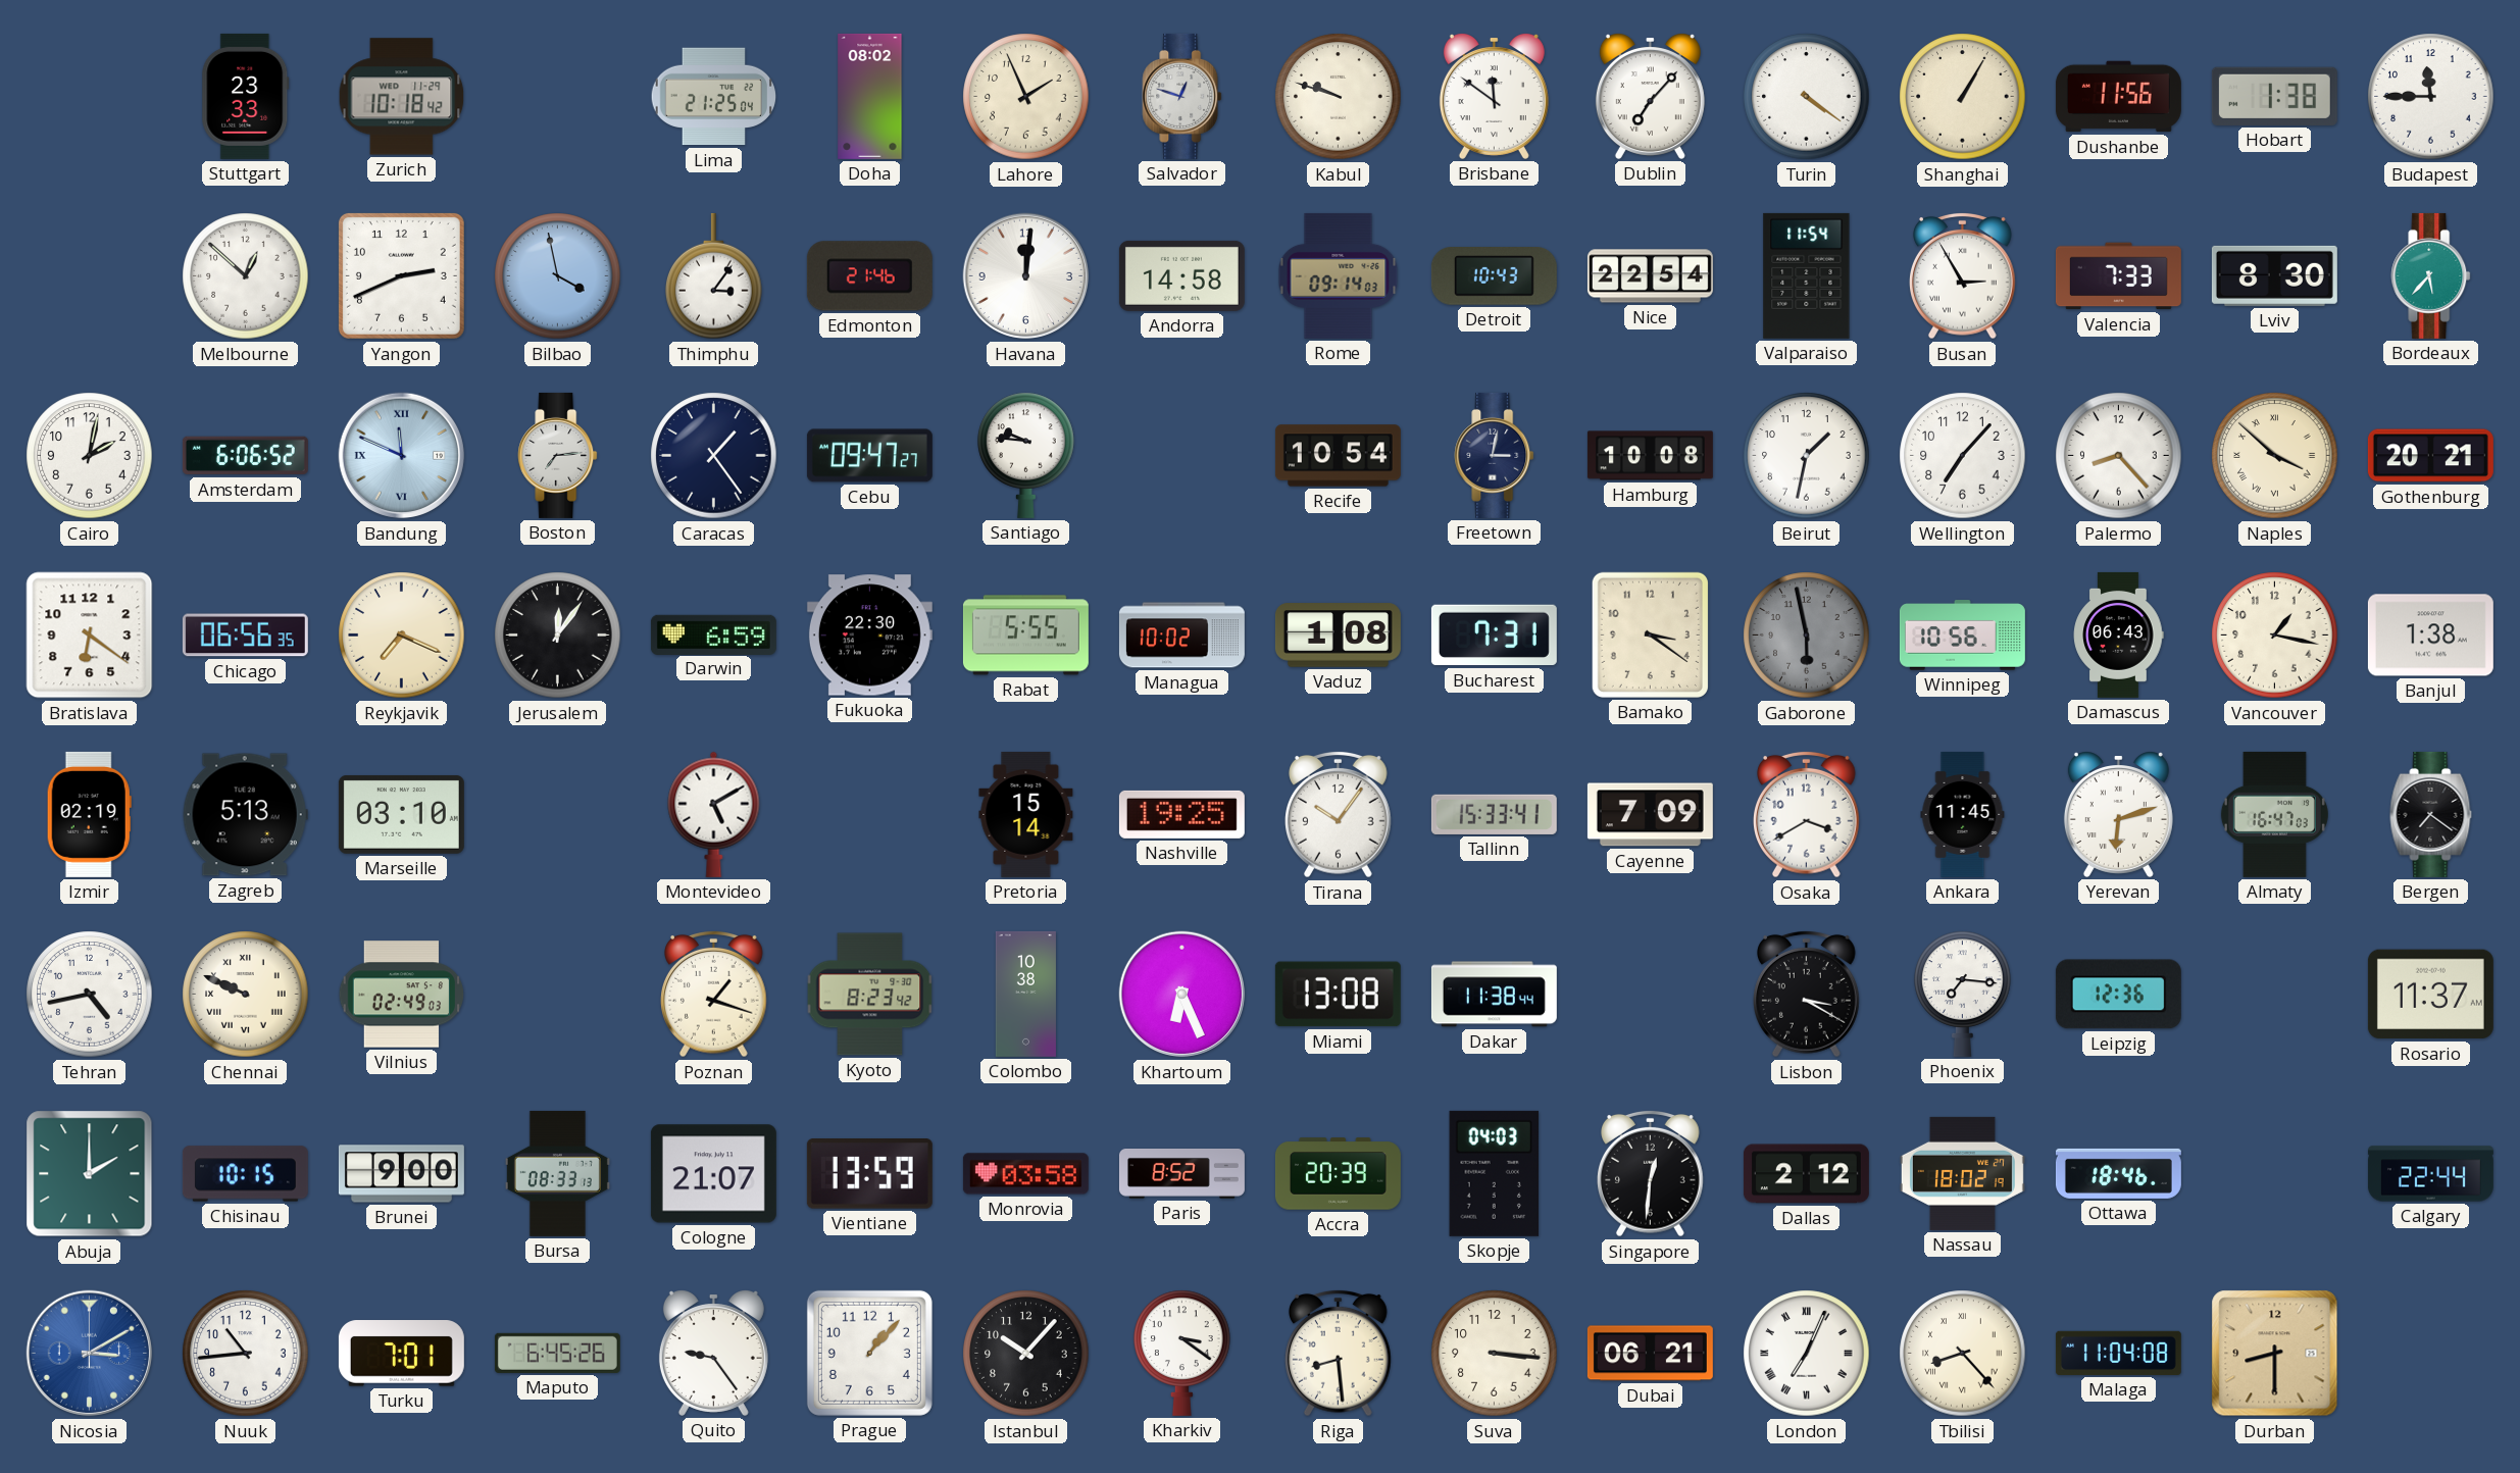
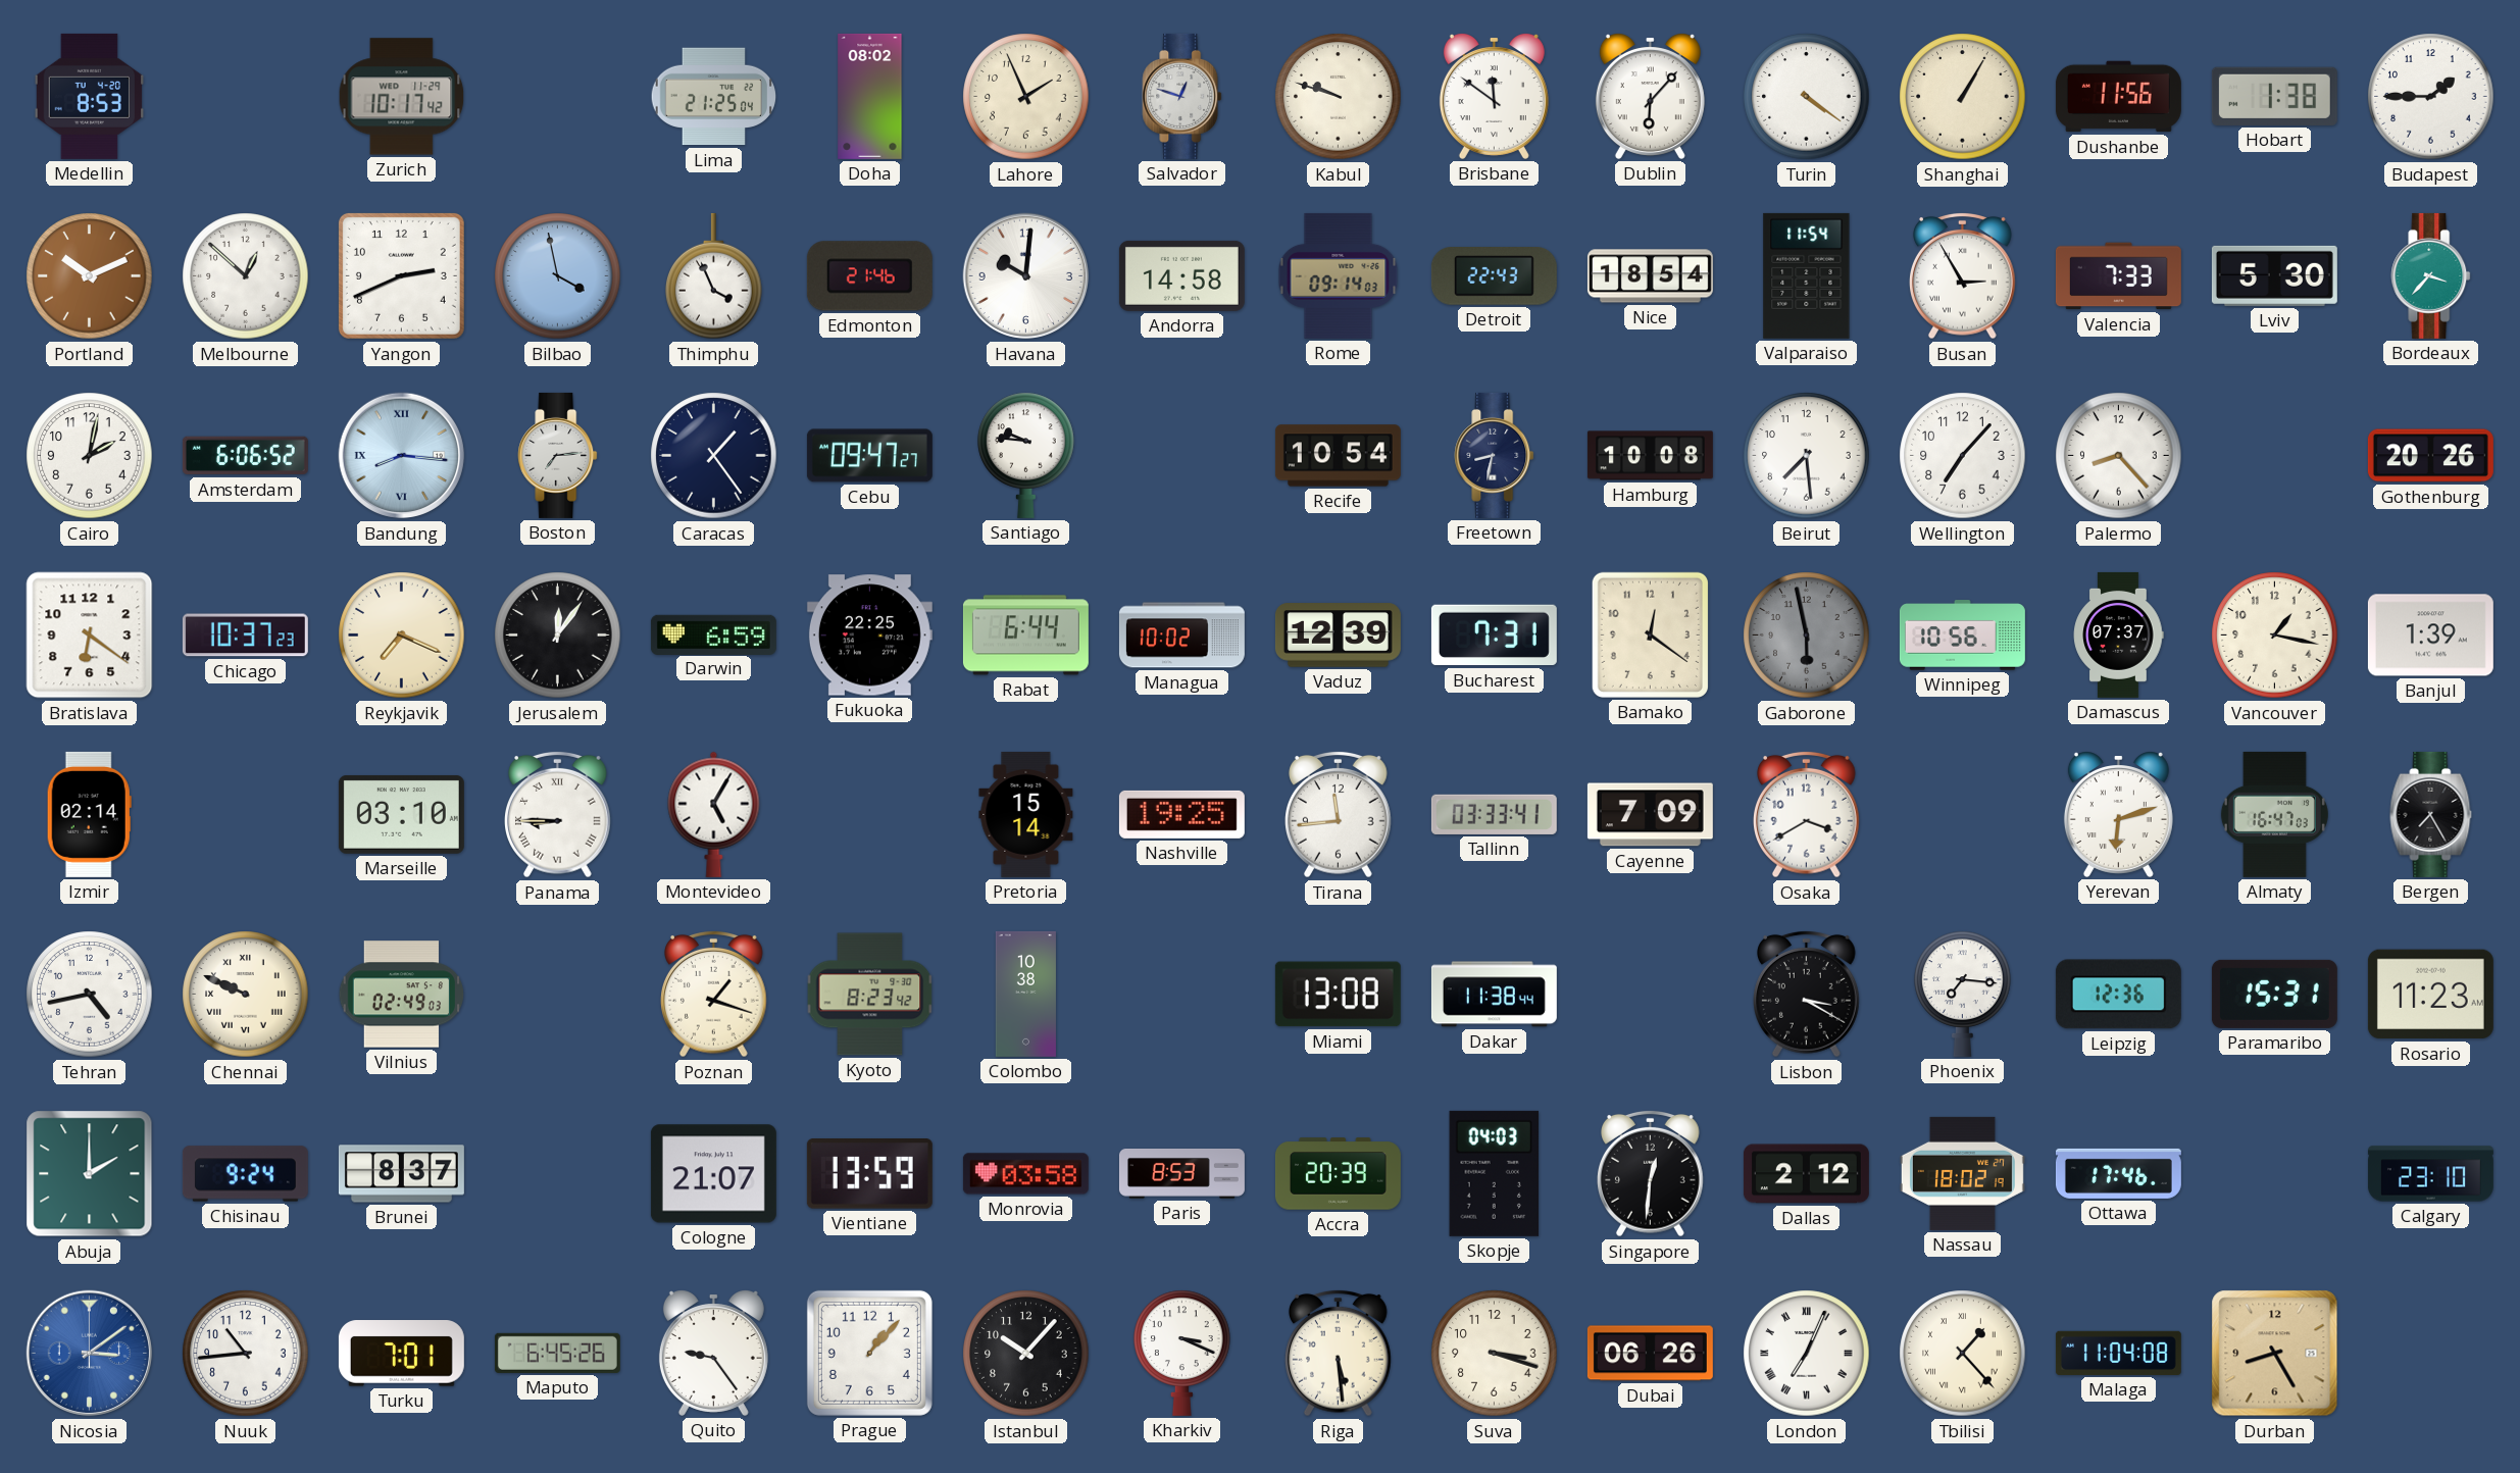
Medellin: none -> 8:53 (89, 96)
Stuttgart: 23:33 -> none (246, 96)
Zurich: 10:18 -> 10:17 (402, 97)
Dublin: 7:07 -> 6:07 (1650, 97)
Budapest: 11:45 -> 1:45 (2431, 97)
Portland: none -> 10:11 (90, 276)
Thimphu: 3:06 -> 3:56 (714, 276)
Havana: 12:01 -> 10:01 (1026, 276)
Detroit: 10:43 -> 22:43 (1494, 276)
Nice: 22:54 -> 18:54 (1650, 276)
Lviv: 8:30 -> 5:30 (2274, 275)
Bordeaux: 5:37 -> 3:37 (2431, 275)
Bandung: 11:49 -> 8:16 (402, 456)
Freetown: 3:02 -> 8:32 (1495, 455)
Beirut: 1:32 -> 7:29 (1807, 456)
Naples: 3:52 -> none (2275, 456)
Gothenburg: 20:21 -> 20:26 (2430, 456)
Chicago: 06:56 -> 10:37 (245, 636)
Fukuoka: 22:30 -> 22:25 (869, 636)
Rabat: 5:55 -> 6:44 (1025, 636)
Vaduz: 1:08 -> 12:39 (1338, 636)
Bamako: 3:21 -> 12:21 (1650, 634)
Damascus: 06:43 -> 07:37 (2118, 634)
Banjul: 1:38 -> 1:39 (2430, 636)
Izmir: 02:19 -> 02:14 (89, 814)
Zagreb: 5:13 -> none (245, 815)
Panama: none -> 8:45 (558, 814)
Montevideo: 5:10 -> 5:05 (714, 814)
Tirana: 10:06 -> 11:44 (1339, 814)
Tallinn: 15:33 -> 03:33 (1494, 814)
Ankara: 11:45 -> none (1963, 814)
Bergen: 7:21 -> 7:25 (2431, 814)
Khartoum: 6:26 -> none (1182, 995)
Paramaribo: none -> 15:31 (2274, 994)
Rosario: 11:37 -> 11:23 (2430, 995)
Chisinau: 10:15 -> 9:24 (245, 1174)
Brunei: 9:00 -> 8:37 (401, 1174)
Bursa: 08:33 -> none (557, 1173)
Paris: 8:52 -> 8:53 (1181, 1174)
Ottawa: 18:46 -> 17:46 (2118, 1173)
Calgary: 22:44 -> 23:10 (2430, 1174)
Nicosia: 3:10 -> 3:09 (90, 1354)
Kharkiv: 3:21 -> 3:19 (1182, 1353)
Riga: 8:29 -> 5:29 (1339, 1353)
Suva: 3:16 -> 3:18 (1495, 1354)
Dubai: 06:21 -> 06:26 (1650, 1354)
Tbilisi: 8:23 -> 1:23 (1963, 1354)
Durban: 8:30 -> 8:25 (2275, 1354)
